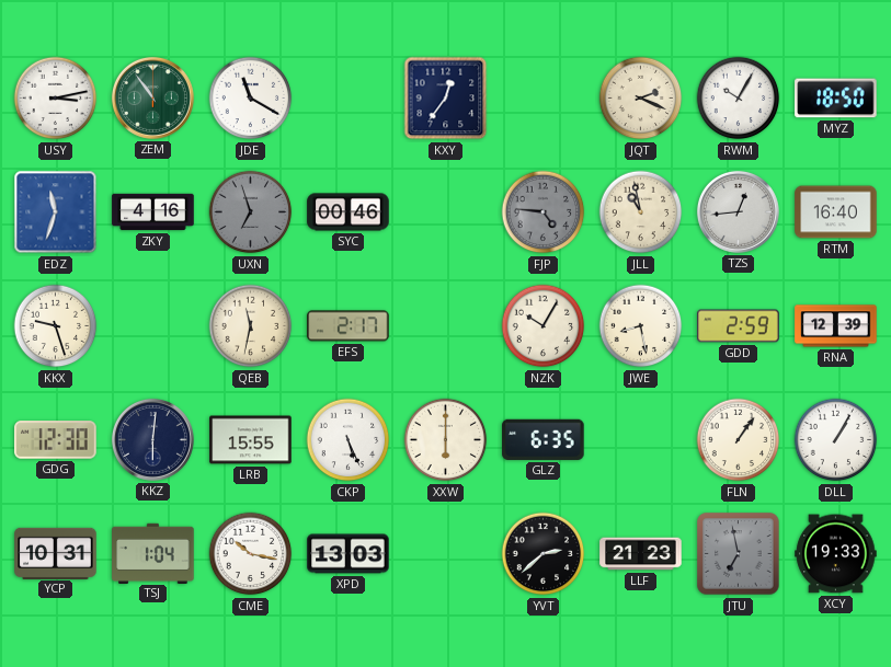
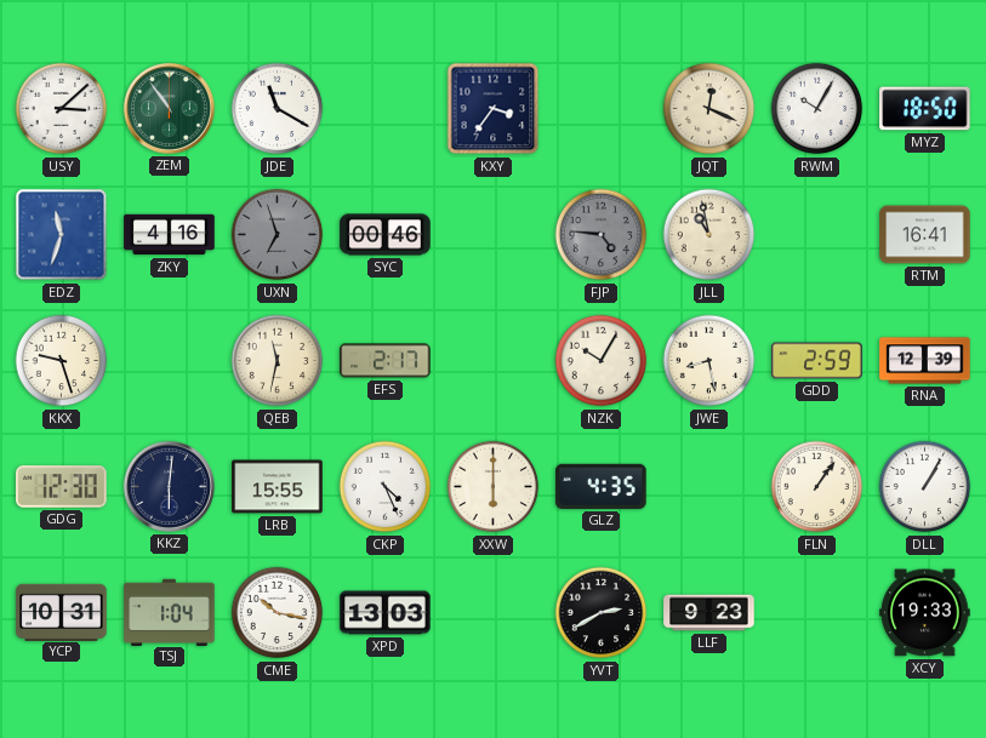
USY: 3:13 -> 3:08 (62, 109)
KXY: 12:36 -> 3:36 (494, 109)
JQT: 2:19 -> 12:19 (709, 109)
TZS: 12:44 -> none (738, 211)
RTM: 16:40 -> 16:41 (925, 235)
CKP: 5:26 -> 4:26 (386, 487)
GLZ: 6:35 -> 4:35 (602, 486)
YVT: 2:38 -> 2:40 (602, 613)
LLF: 21:23 -> 9:23 (709, 613)
JTU: 6:58 -> none (739, 554)
